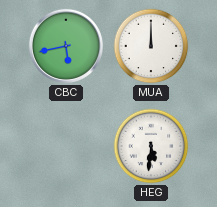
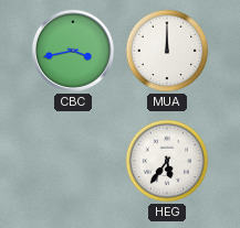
CBC: 5:43 -> 3:43 (73, 51)
HEG: 5:31 -> 5:36 (167, 161)
